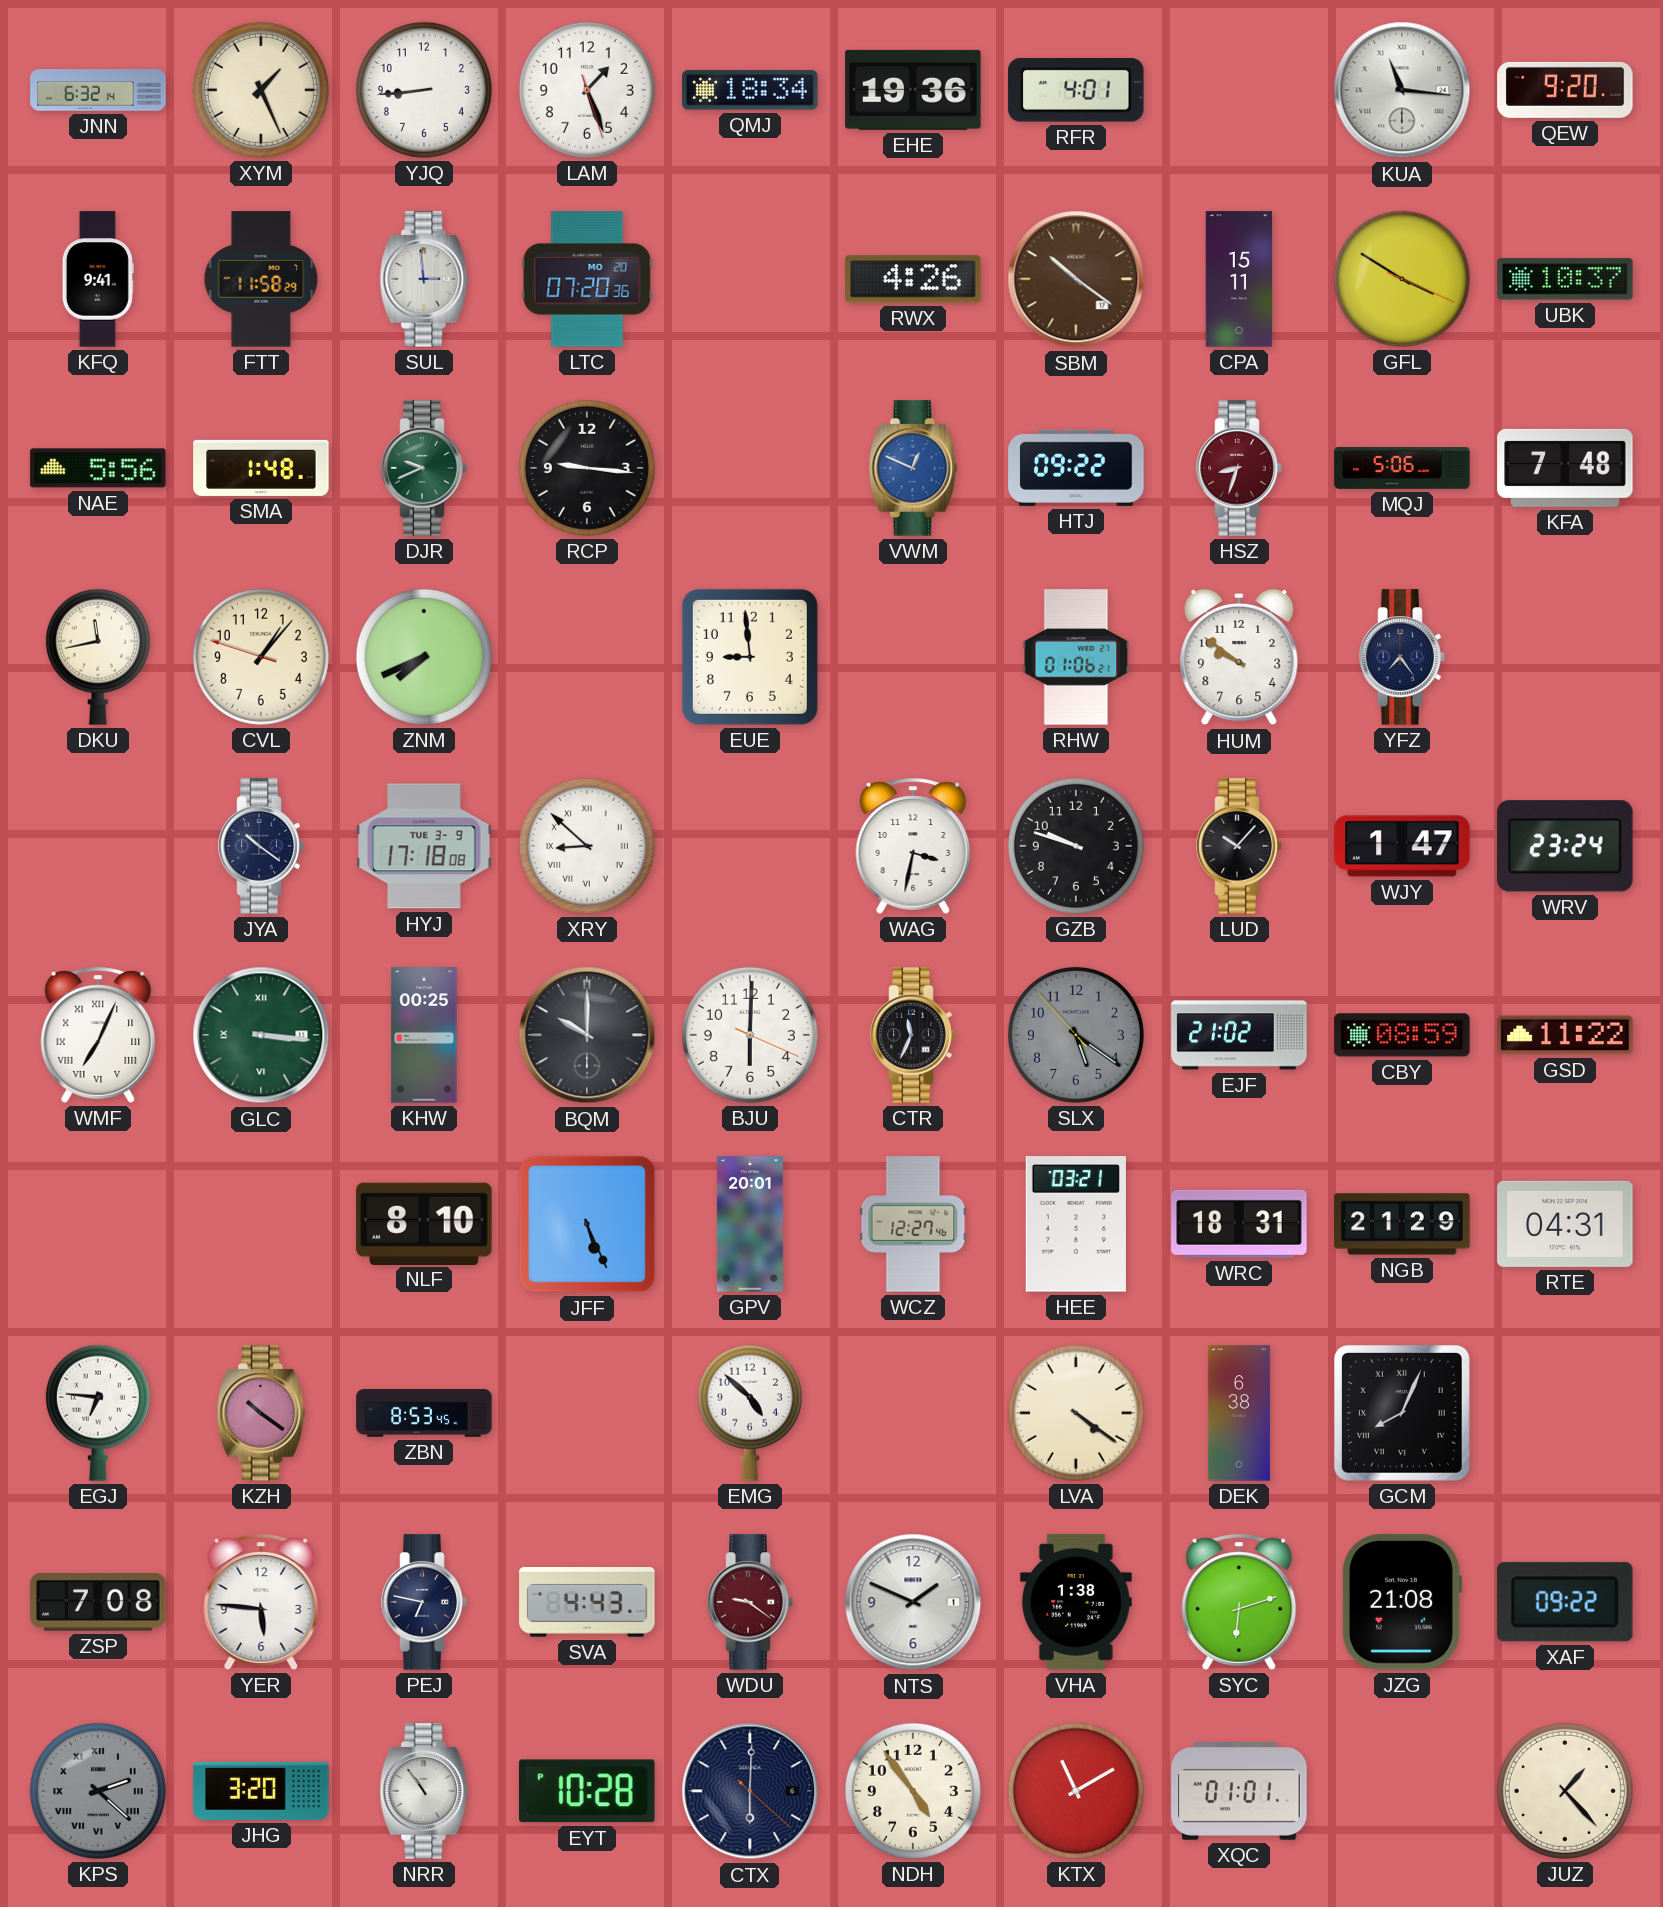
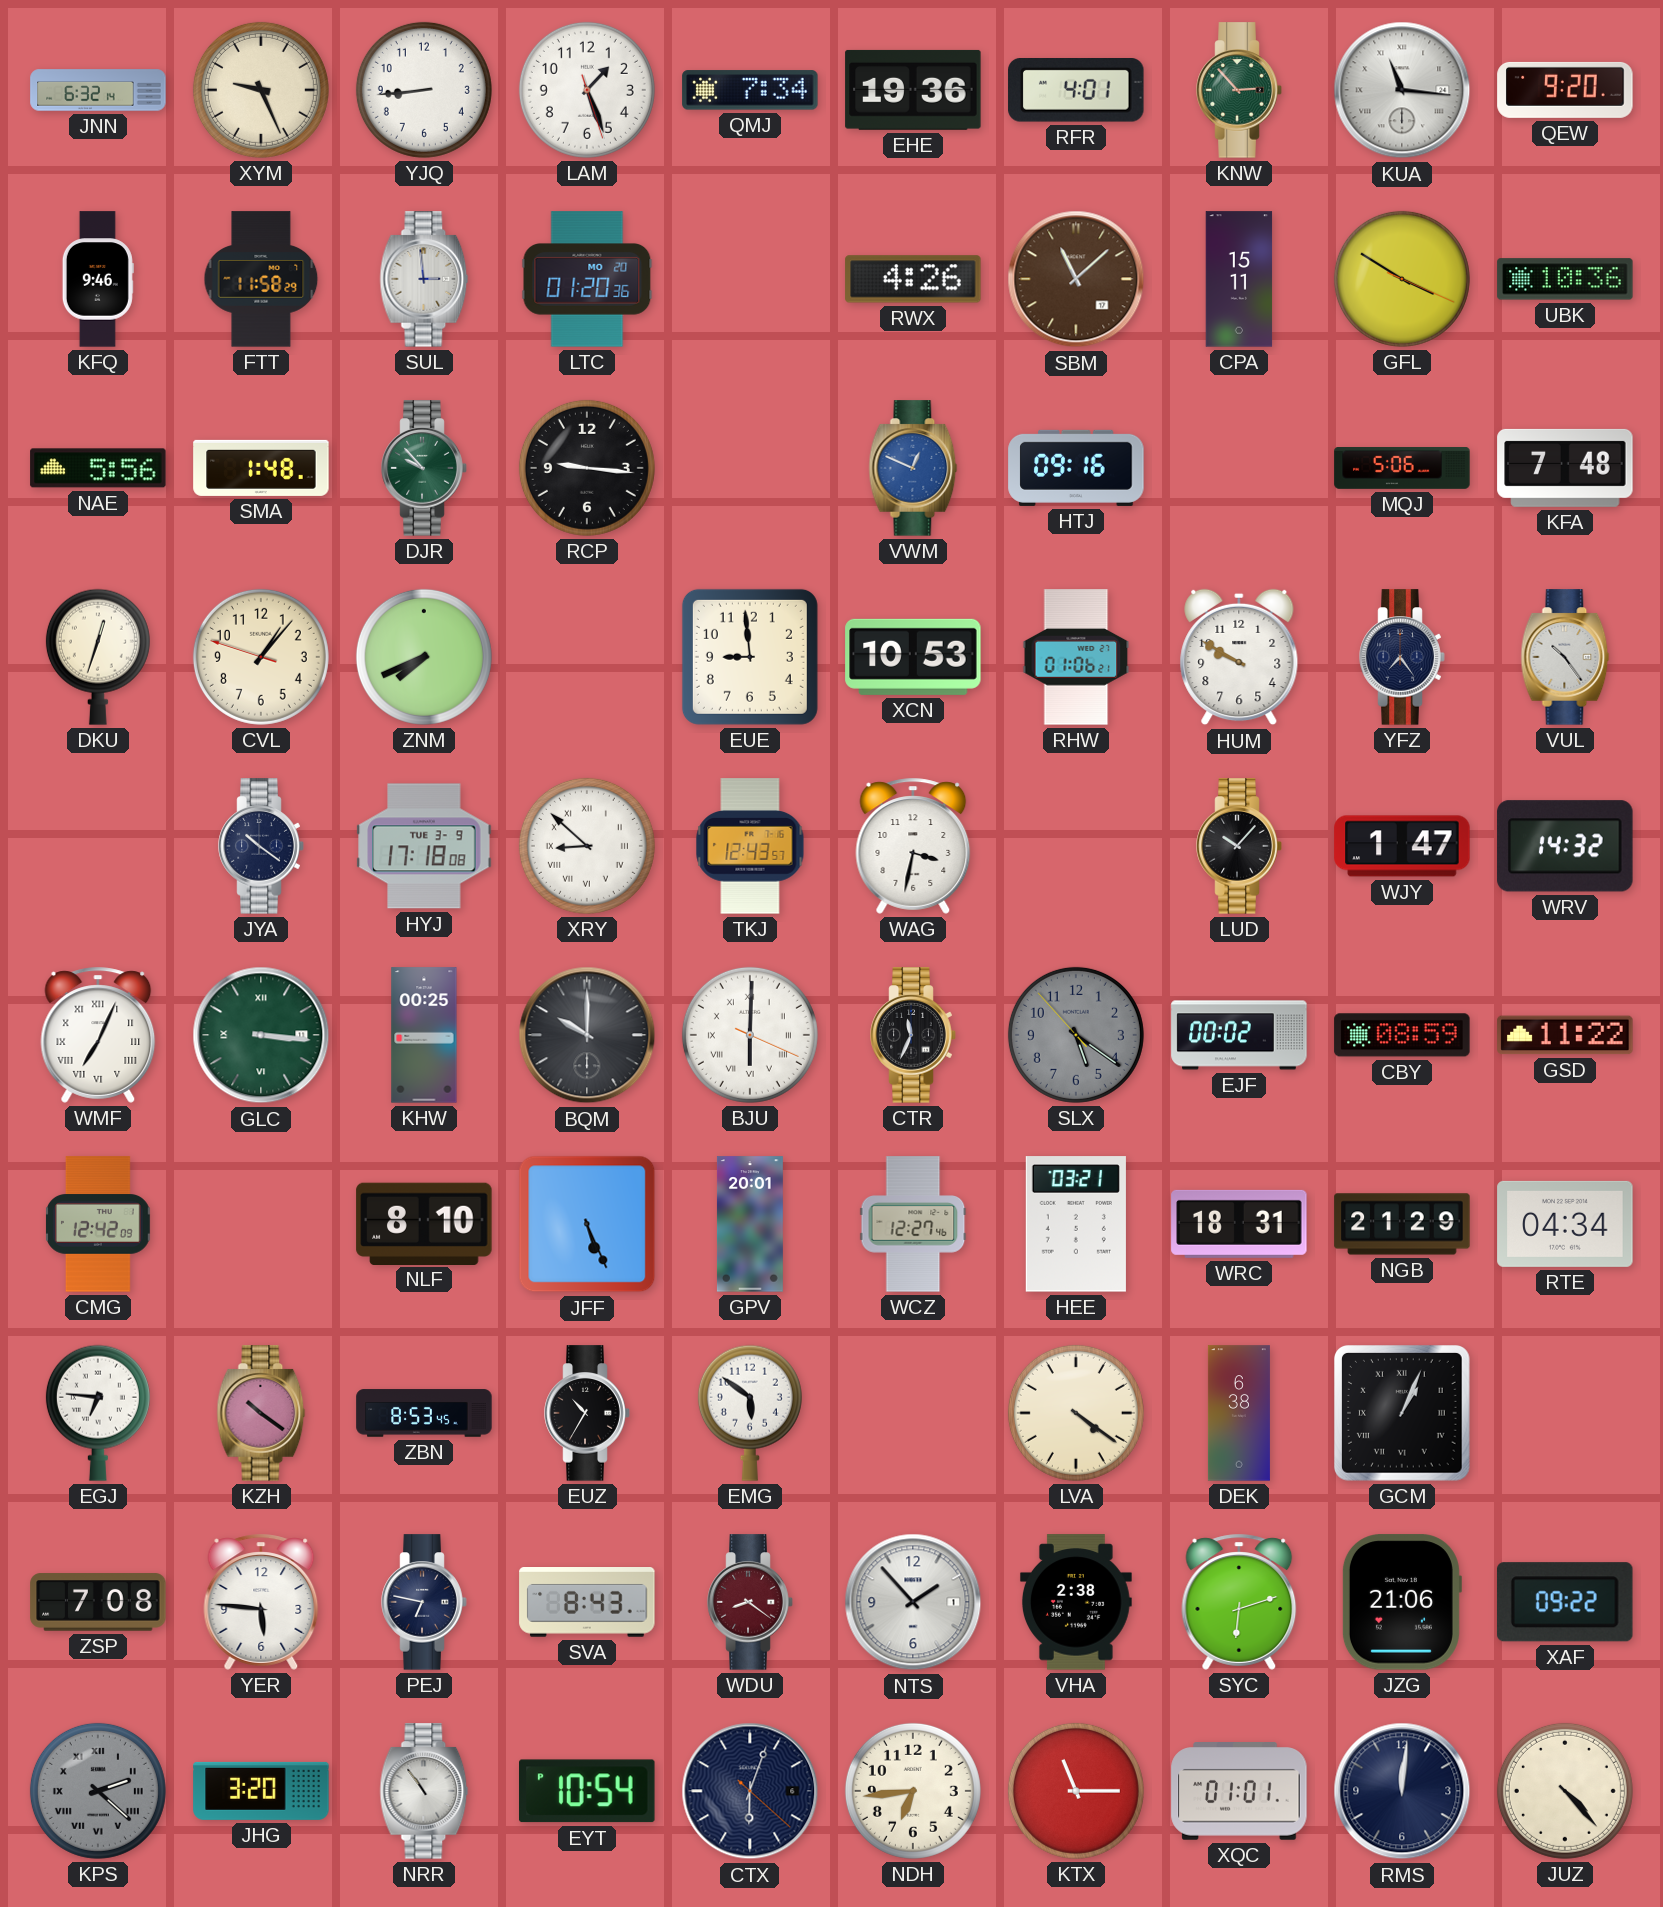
XYM: 1:26 -> 9:26 (261, 90)
QMJ: 18:34 -> 7:34 (750, 90)
KNW: none -> 2:53 (1239, 90)
KFQ: 9:41 -> 9:46 (98, 279)
LTC: 07:20 -> 01:20 (587, 279)
SBM: 10:21 -> 11:08 (1076, 279)
UBK: 10:37 -> 10:36 (1565, 279)
DJR: 9:41 -> 9:53 (424, 468)
HTJ: 09:22 -> 09:16 (1076, 468)
HSZ: 8:33 -> none (1239, 468)
DKU: 11:43 -> 12:33 (98, 657)
XCN: none -> 10:53 (913, 657)
HUM: 9:51 -> 9:50 (1239, 657)
VUL: none -> 10:24 (1565, 657)
TKJ: none -> 12:43 (750, 846)
GZB: 9:48 -> none (1076, 846)
WRV: 23:24 -> 14:32 (1565, 846)
BJU numerals: Arabic -> Roman (750, 1035)
EJF: 21:02 -> 00:02 (1239, 1035)
CMG: none -> 12:42 (99, 1224)
RTE: 04:31 -> 04:34 (1565, 1224)
EUZ: none -> 10:35 (587, 1413)
EMG: 4:52 -> 5:51 (750, 1413)
GCM: 8:04 -> 1:04 (1403, 1414)
SVA: 4:43 -> 8:43 (587, 1603)
WDU: 9:21 -> 8:21 (750, 1602)
NTS: 1:49 -> 1:53 (913, 1602)
VHA: 1:38 -> 2:38 (1076, 1602)
JZG: 21:08 -> 21:06 (1401, 1602)
EYT: 10:28 -> 10:54 (587, 1791)
CTX: 6:00 -> 6:03 (750, 1791)
NDH: 4:54 -> 6:44 (913, 1791)
KTX: 11:10 -> 11:15 (1076, 1791)
RMS: none -> 12:01 (1402, 1791)
JUZ: 1:23 -> 4:23 (1565, 1791)
